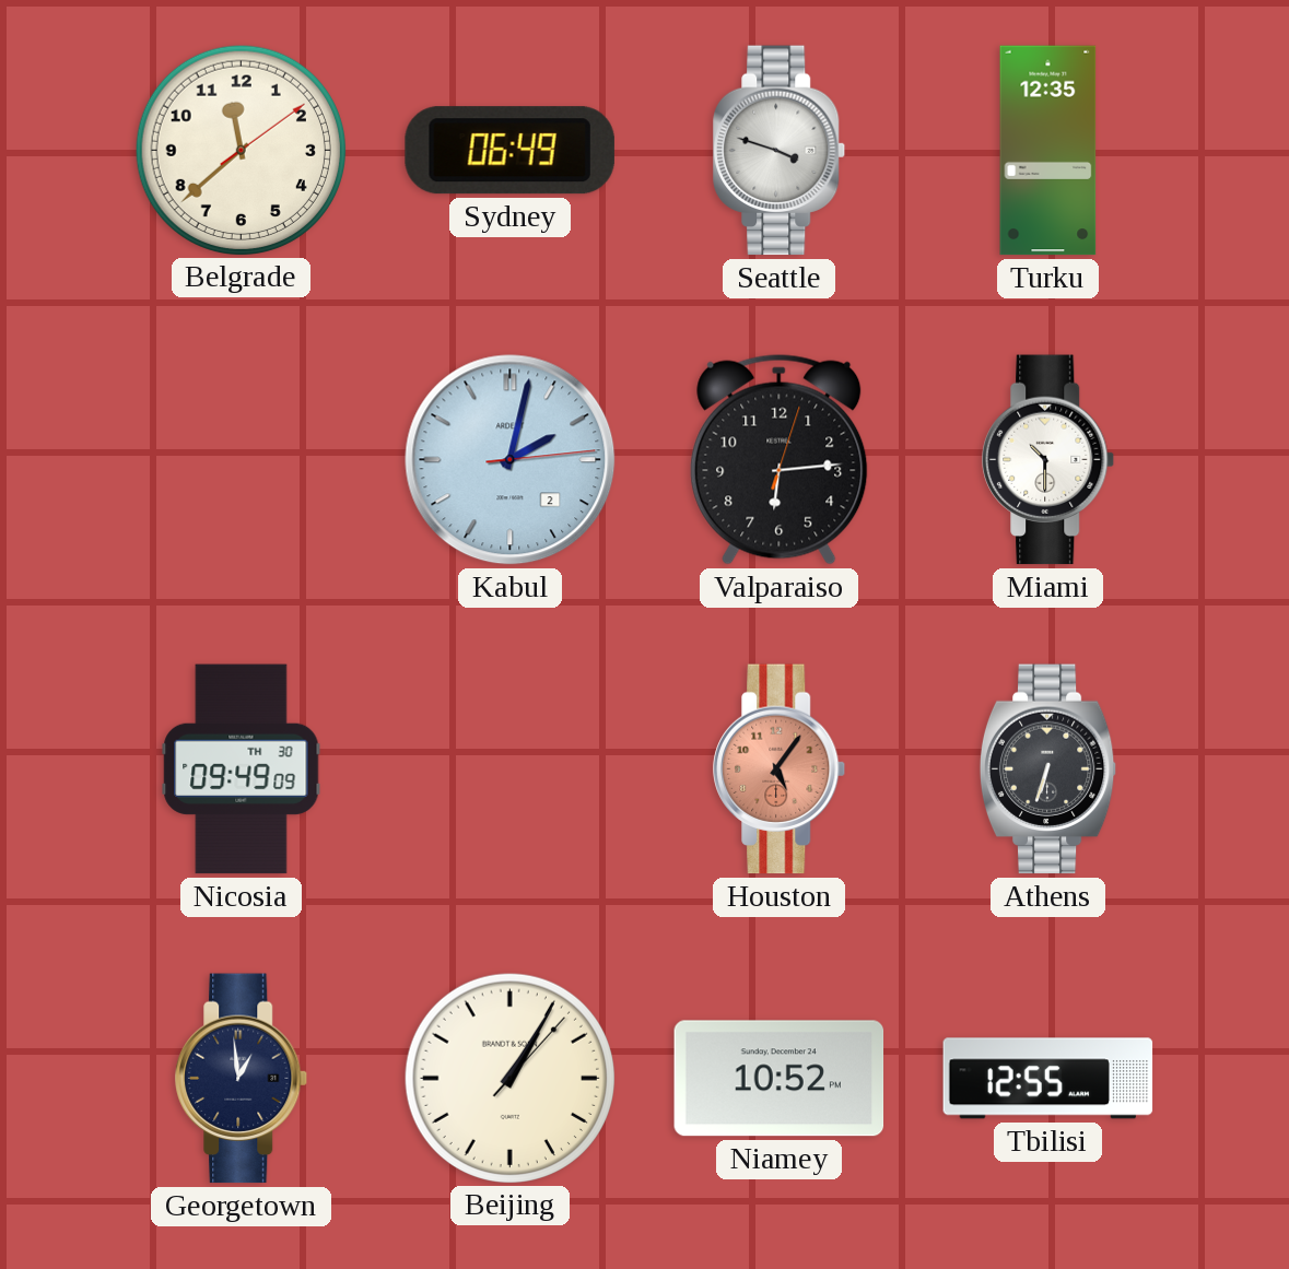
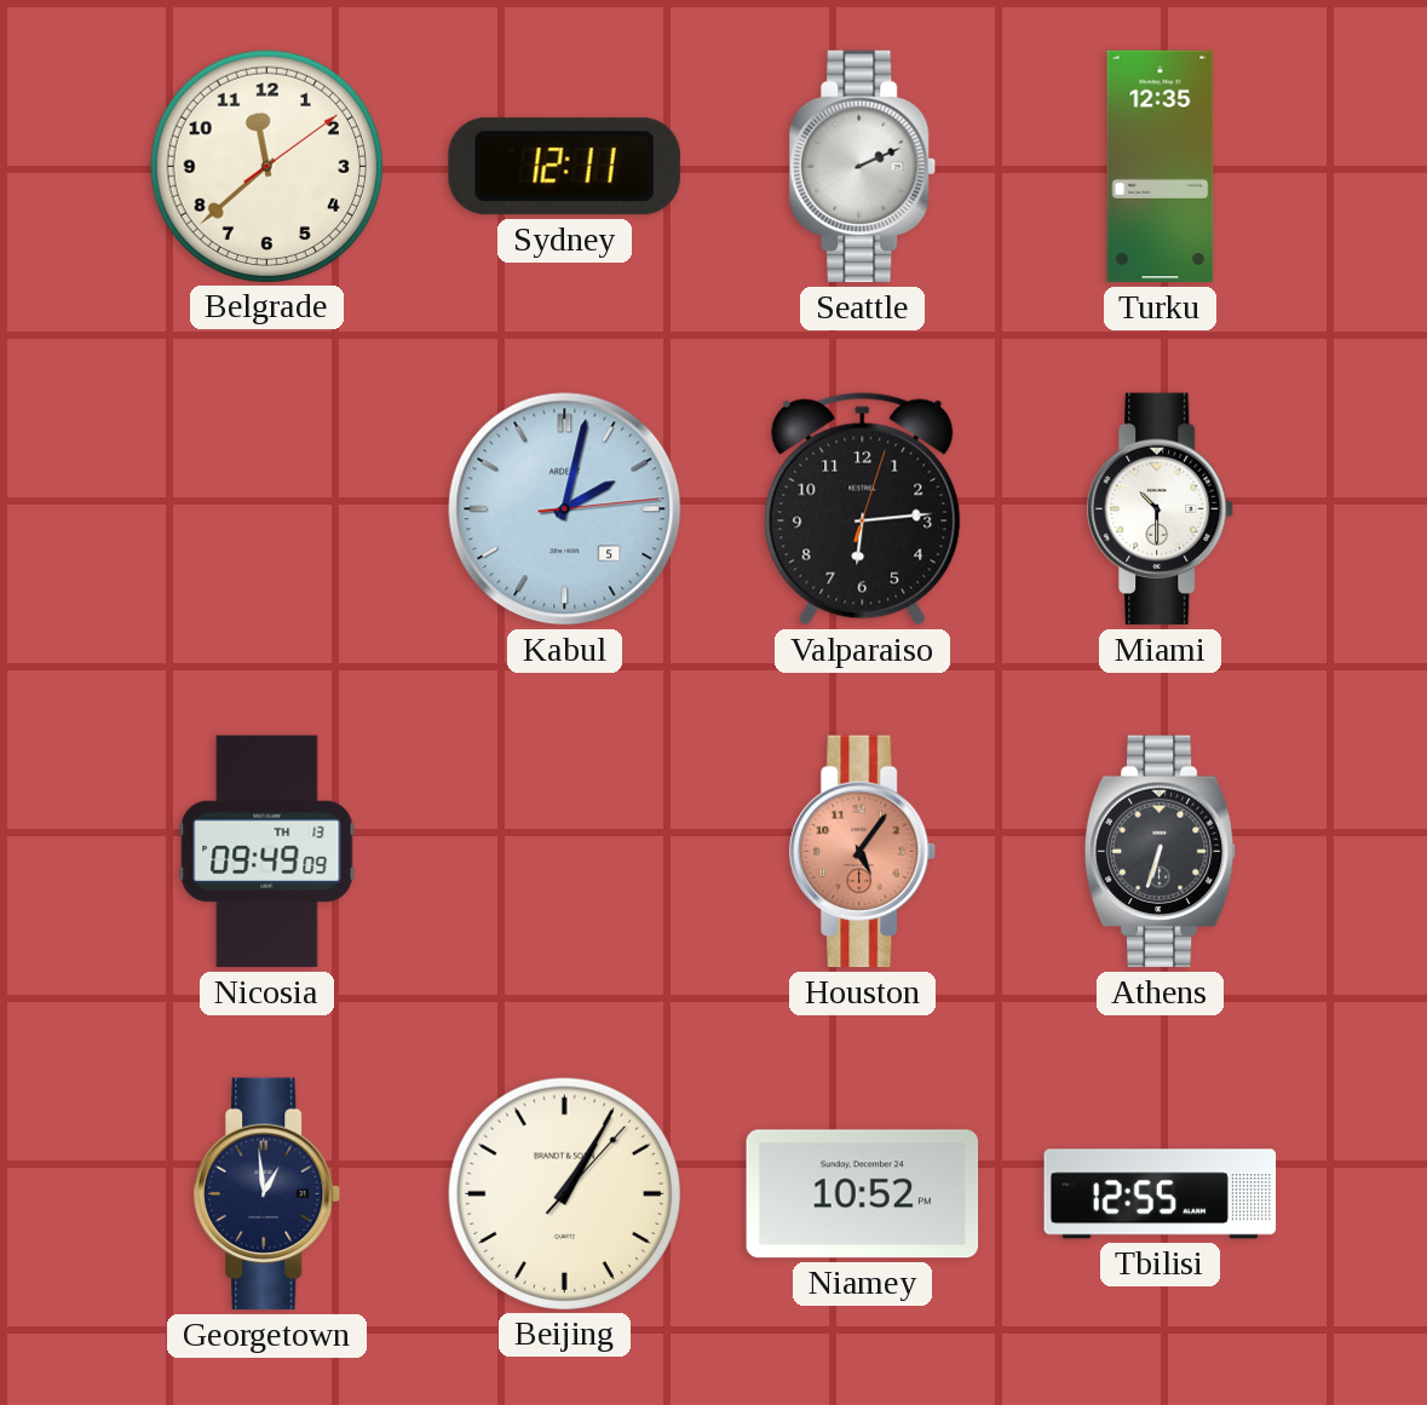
Sydney: 06:49 -> 12:11 (564, 167)
Seattle: 3:48 -> 2:11 (863, 167)
Kabul date: 2 -> 5 (565, 509)
Nicosia date: TH 30 -> TH 13 (267, 852)
